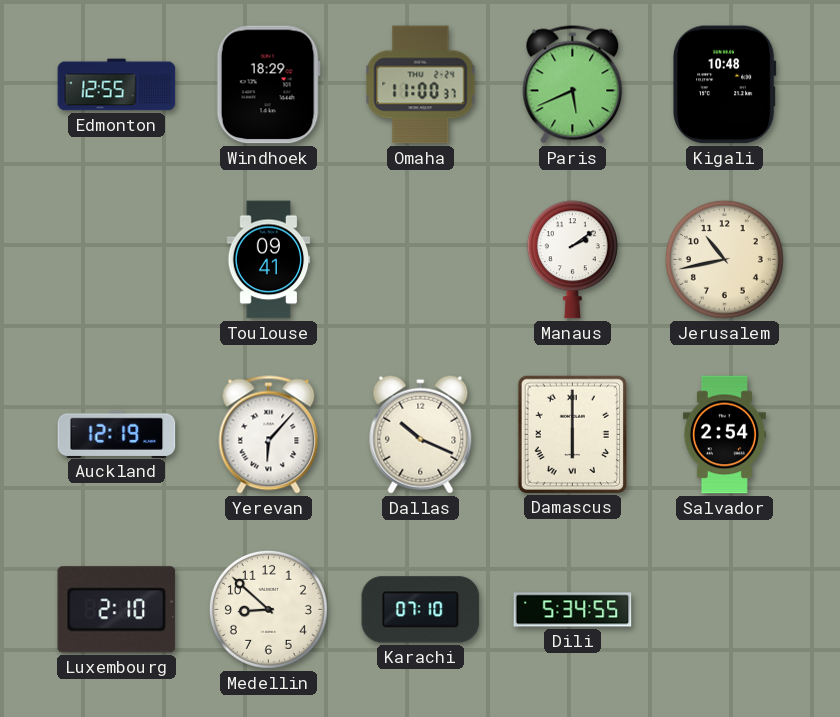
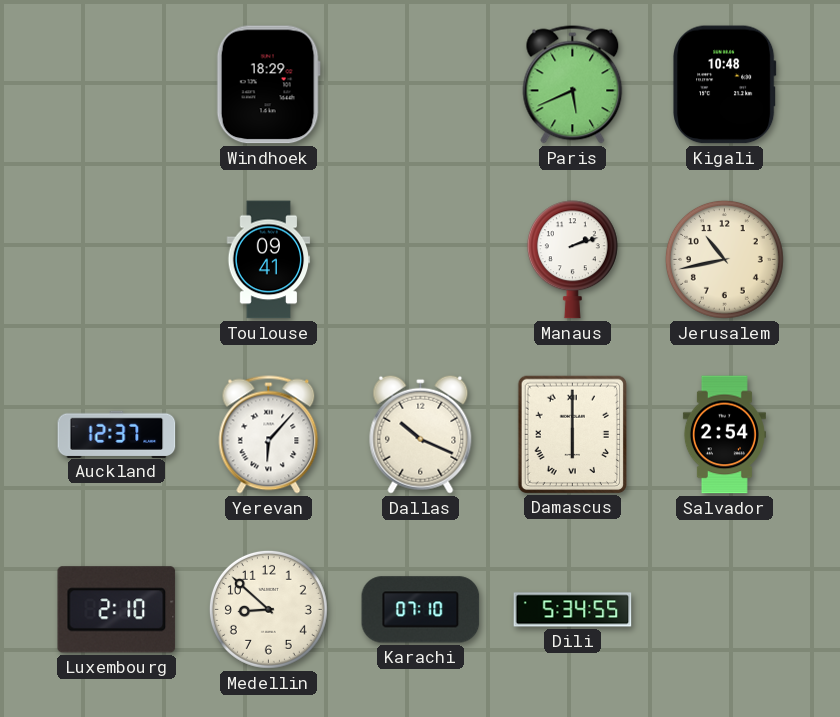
Edmonton: 12:55 -> none (117, 85)
Omaha: 11:00 -> none (421, 85)
Manaus: 2:09 -> 2:12 (572, 260)
Auckland: 12:19 -> 12:37 (117, 434)
